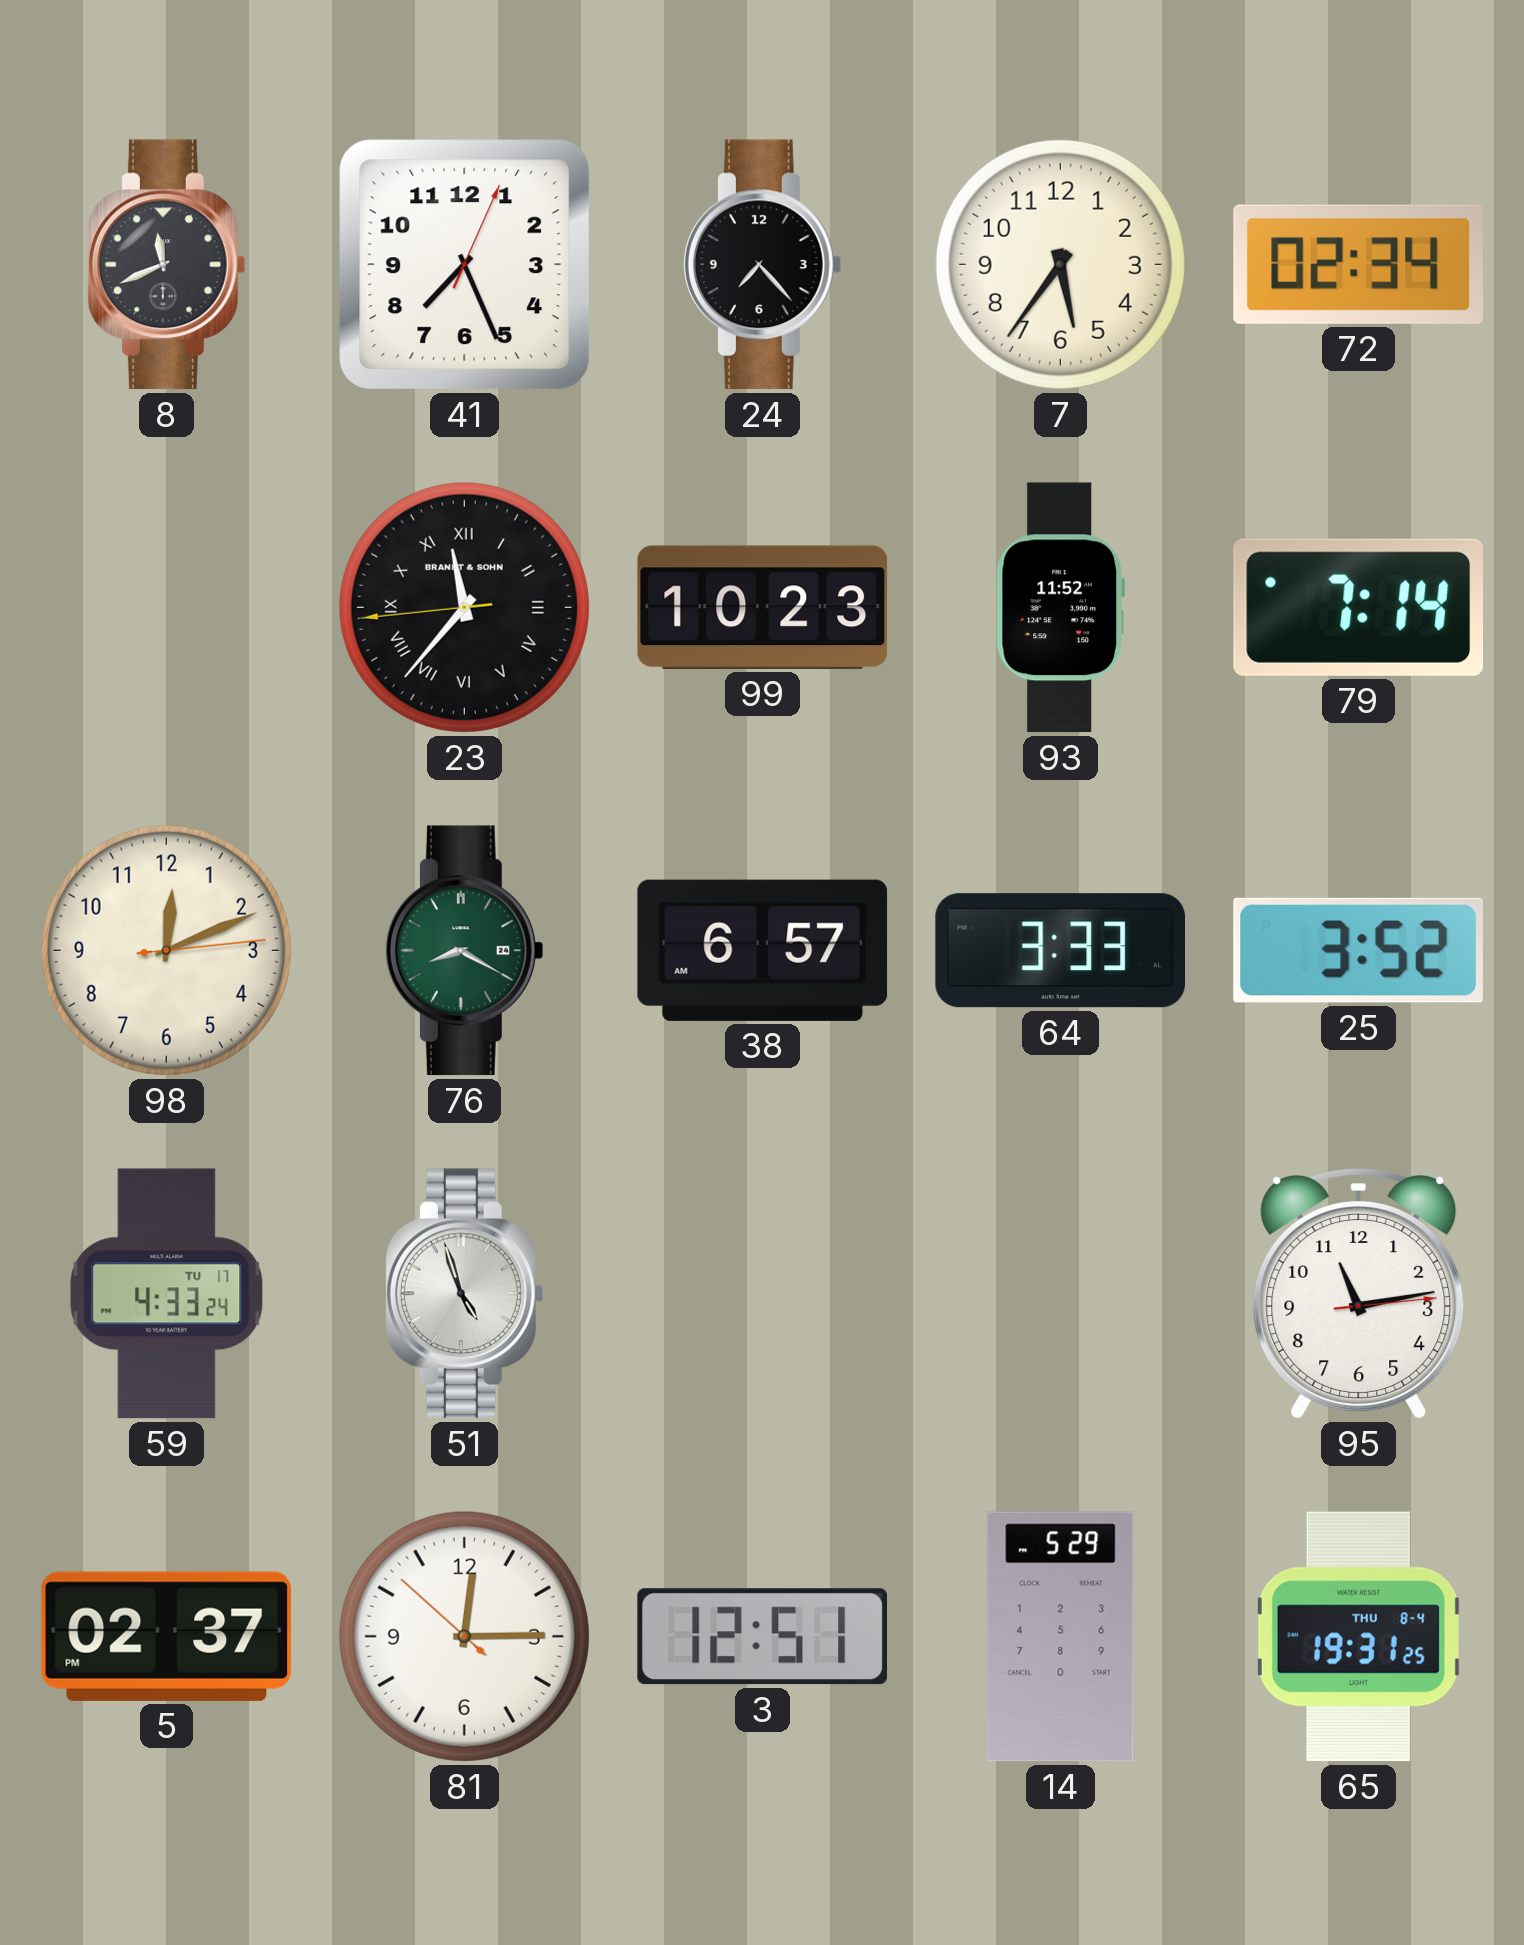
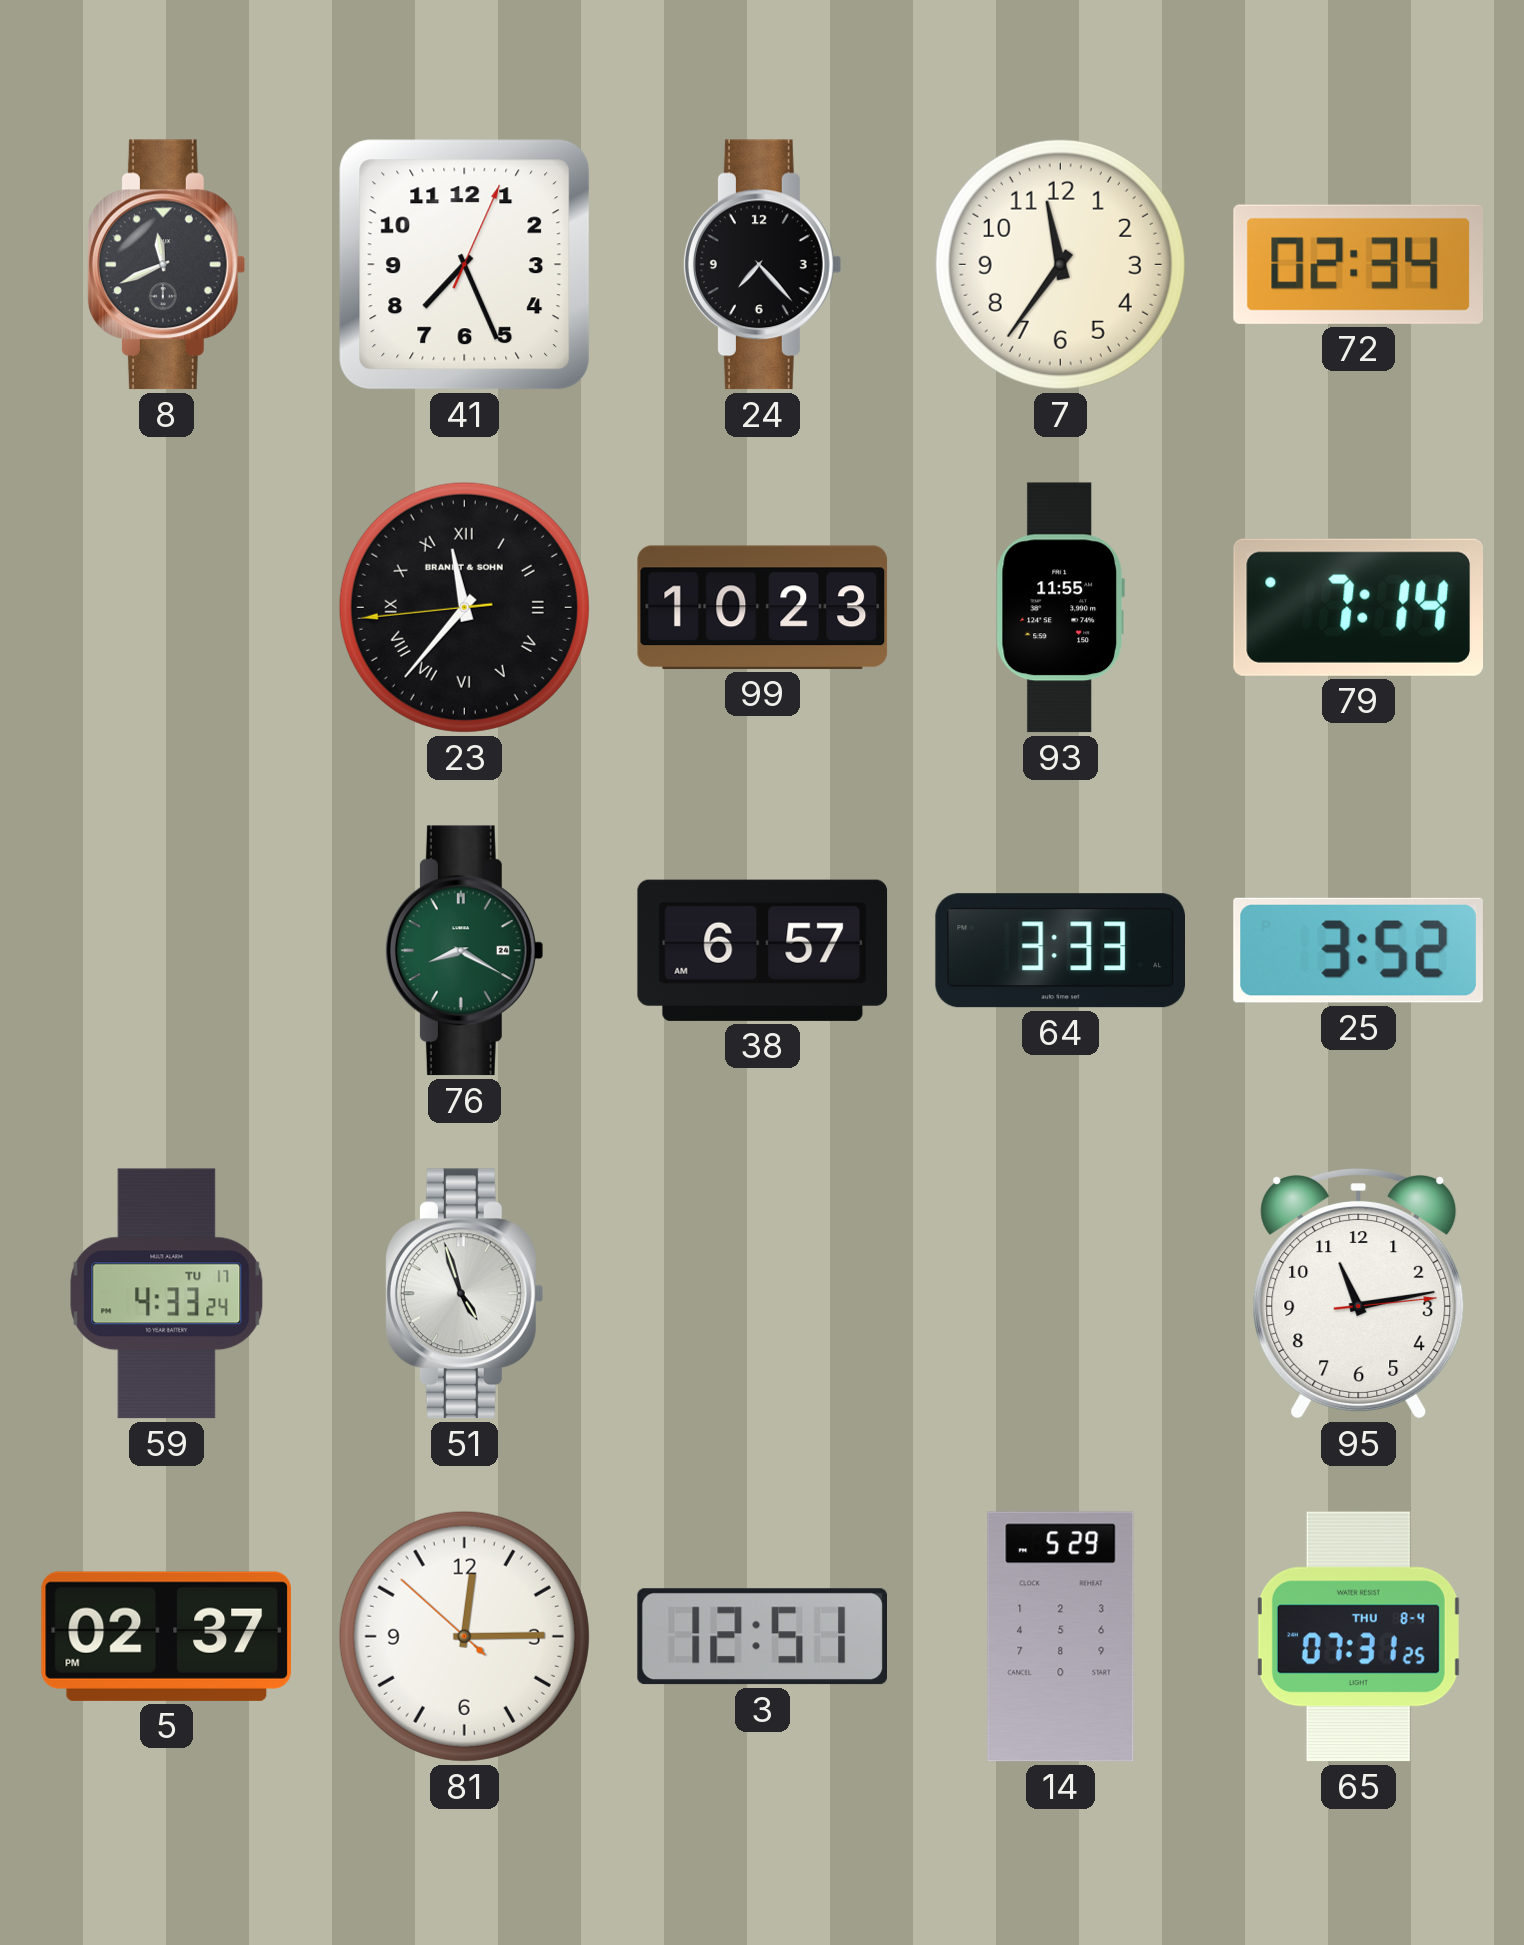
7: 5:36 -> 11:36 (1060, 264)
93: 11:52 -> 11:55 (1060, 608)
98: 12:11 -> none (166, 950)
65: 19:31 -> 07:31 (1358, 1637)
